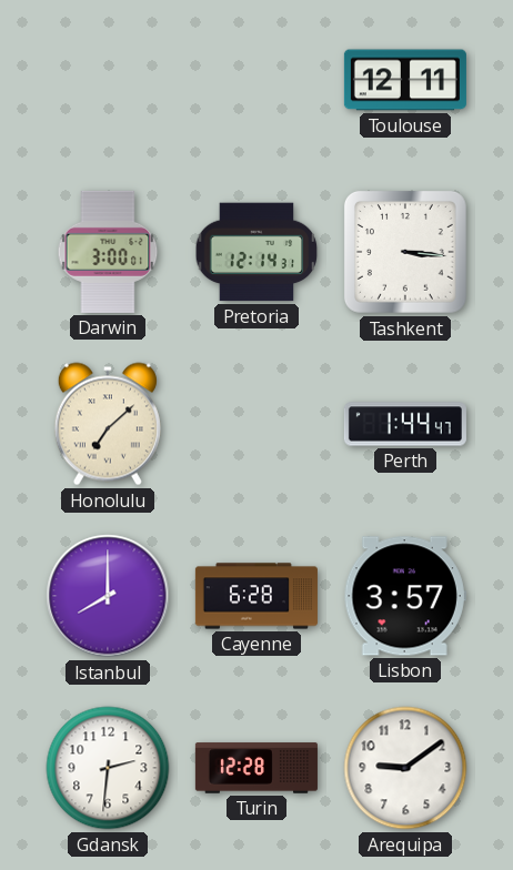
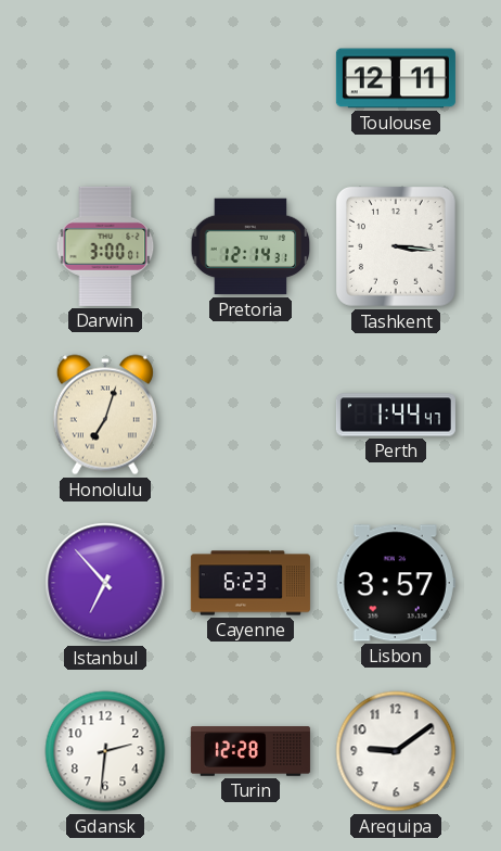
Honolulu: 7:08 -> 7:03 (105, 415)
Istanbul: 8:00 -> 6:53 (105, 583)
Cayenne: 6:28 -> 6:23 (251, 583)
